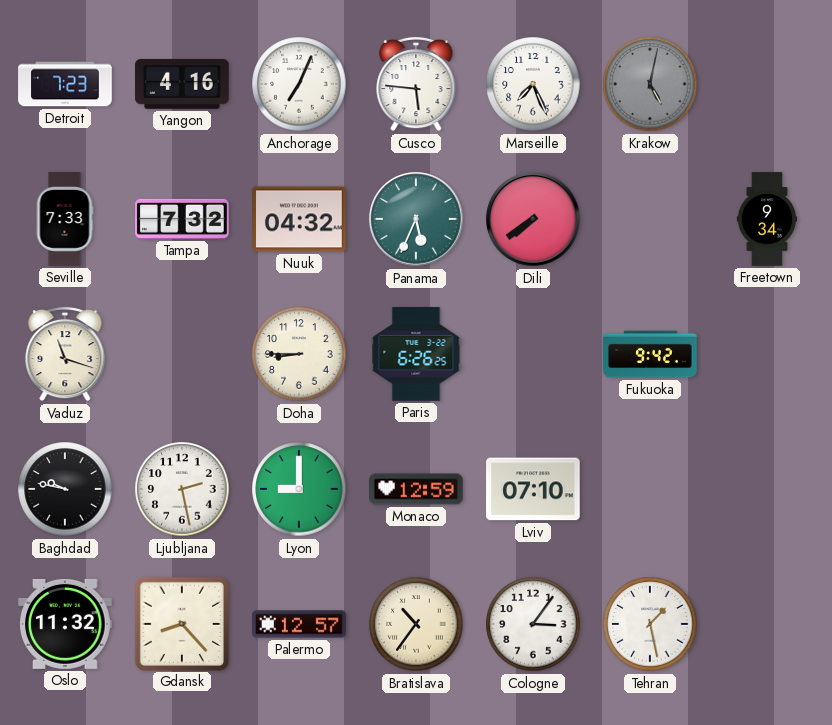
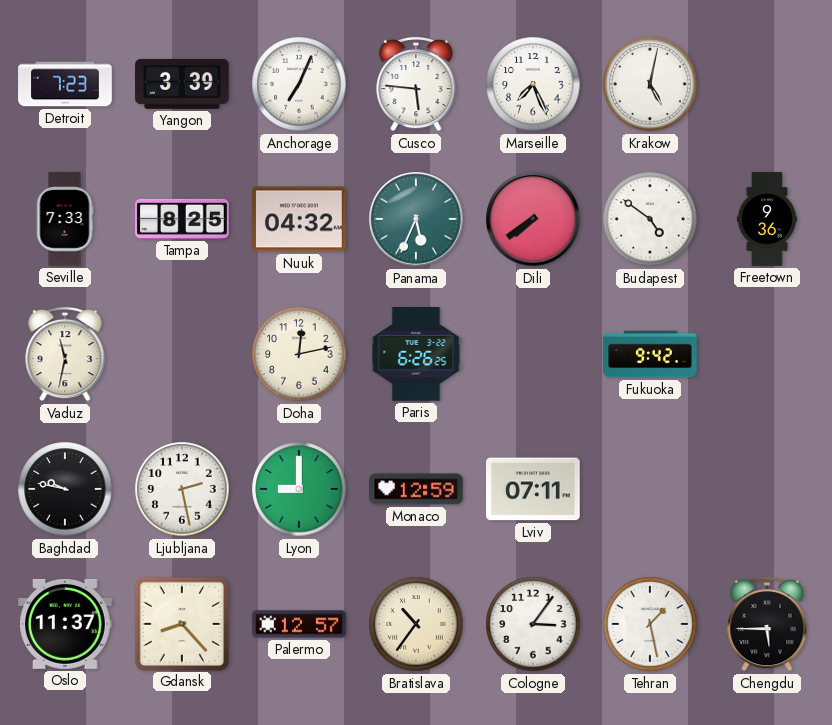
Yangon: 4:16 -> 3:39 (182, 84)
Krakow dial: grey -> white (650, 84)
Tampa: 7:32 -> 8:25 (182, 219)
Budapest: none -> 4:51 (650, 219)
Freetown: 9:34 -> 9:36 (767, 219)
Vaduz: 11:18 -> 11:32 (65, 354)
Doha: 8:45 -> 12:13 (299, 354)
Lviv: 07:10 -> 07:11 (533, 489)
Oslo: 11:32 -> 11:37 (65, 624)
Chengdu: none -> 5:45 (767, 624)
